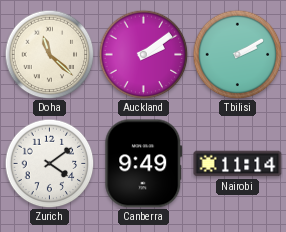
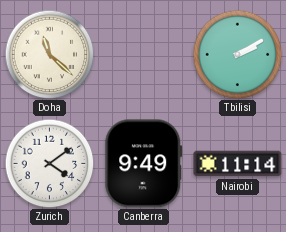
Auckland: 2:09 -> none (143, 54)
